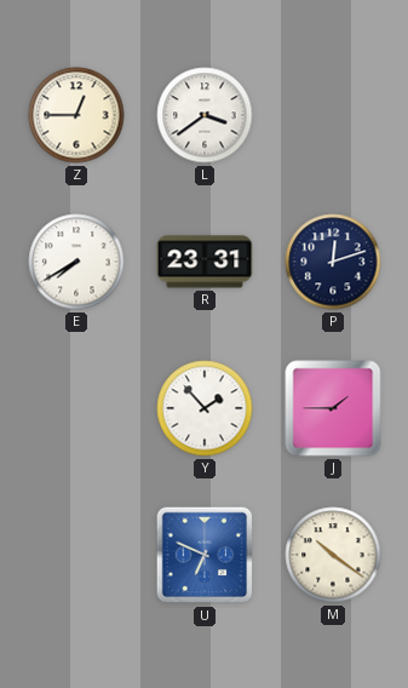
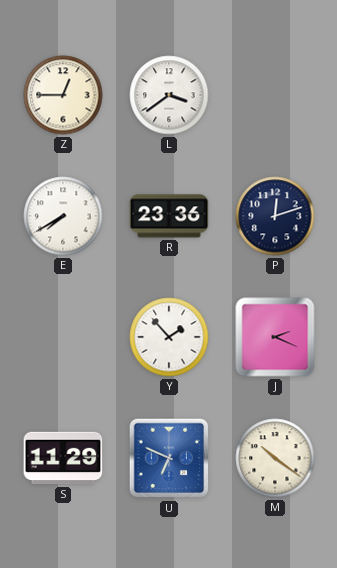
R: 23:31 -> 23:36 (169, 216)
J: 1:45 -> 2:19 (275, 337)
S: none -> 11:29 (63, 458)
